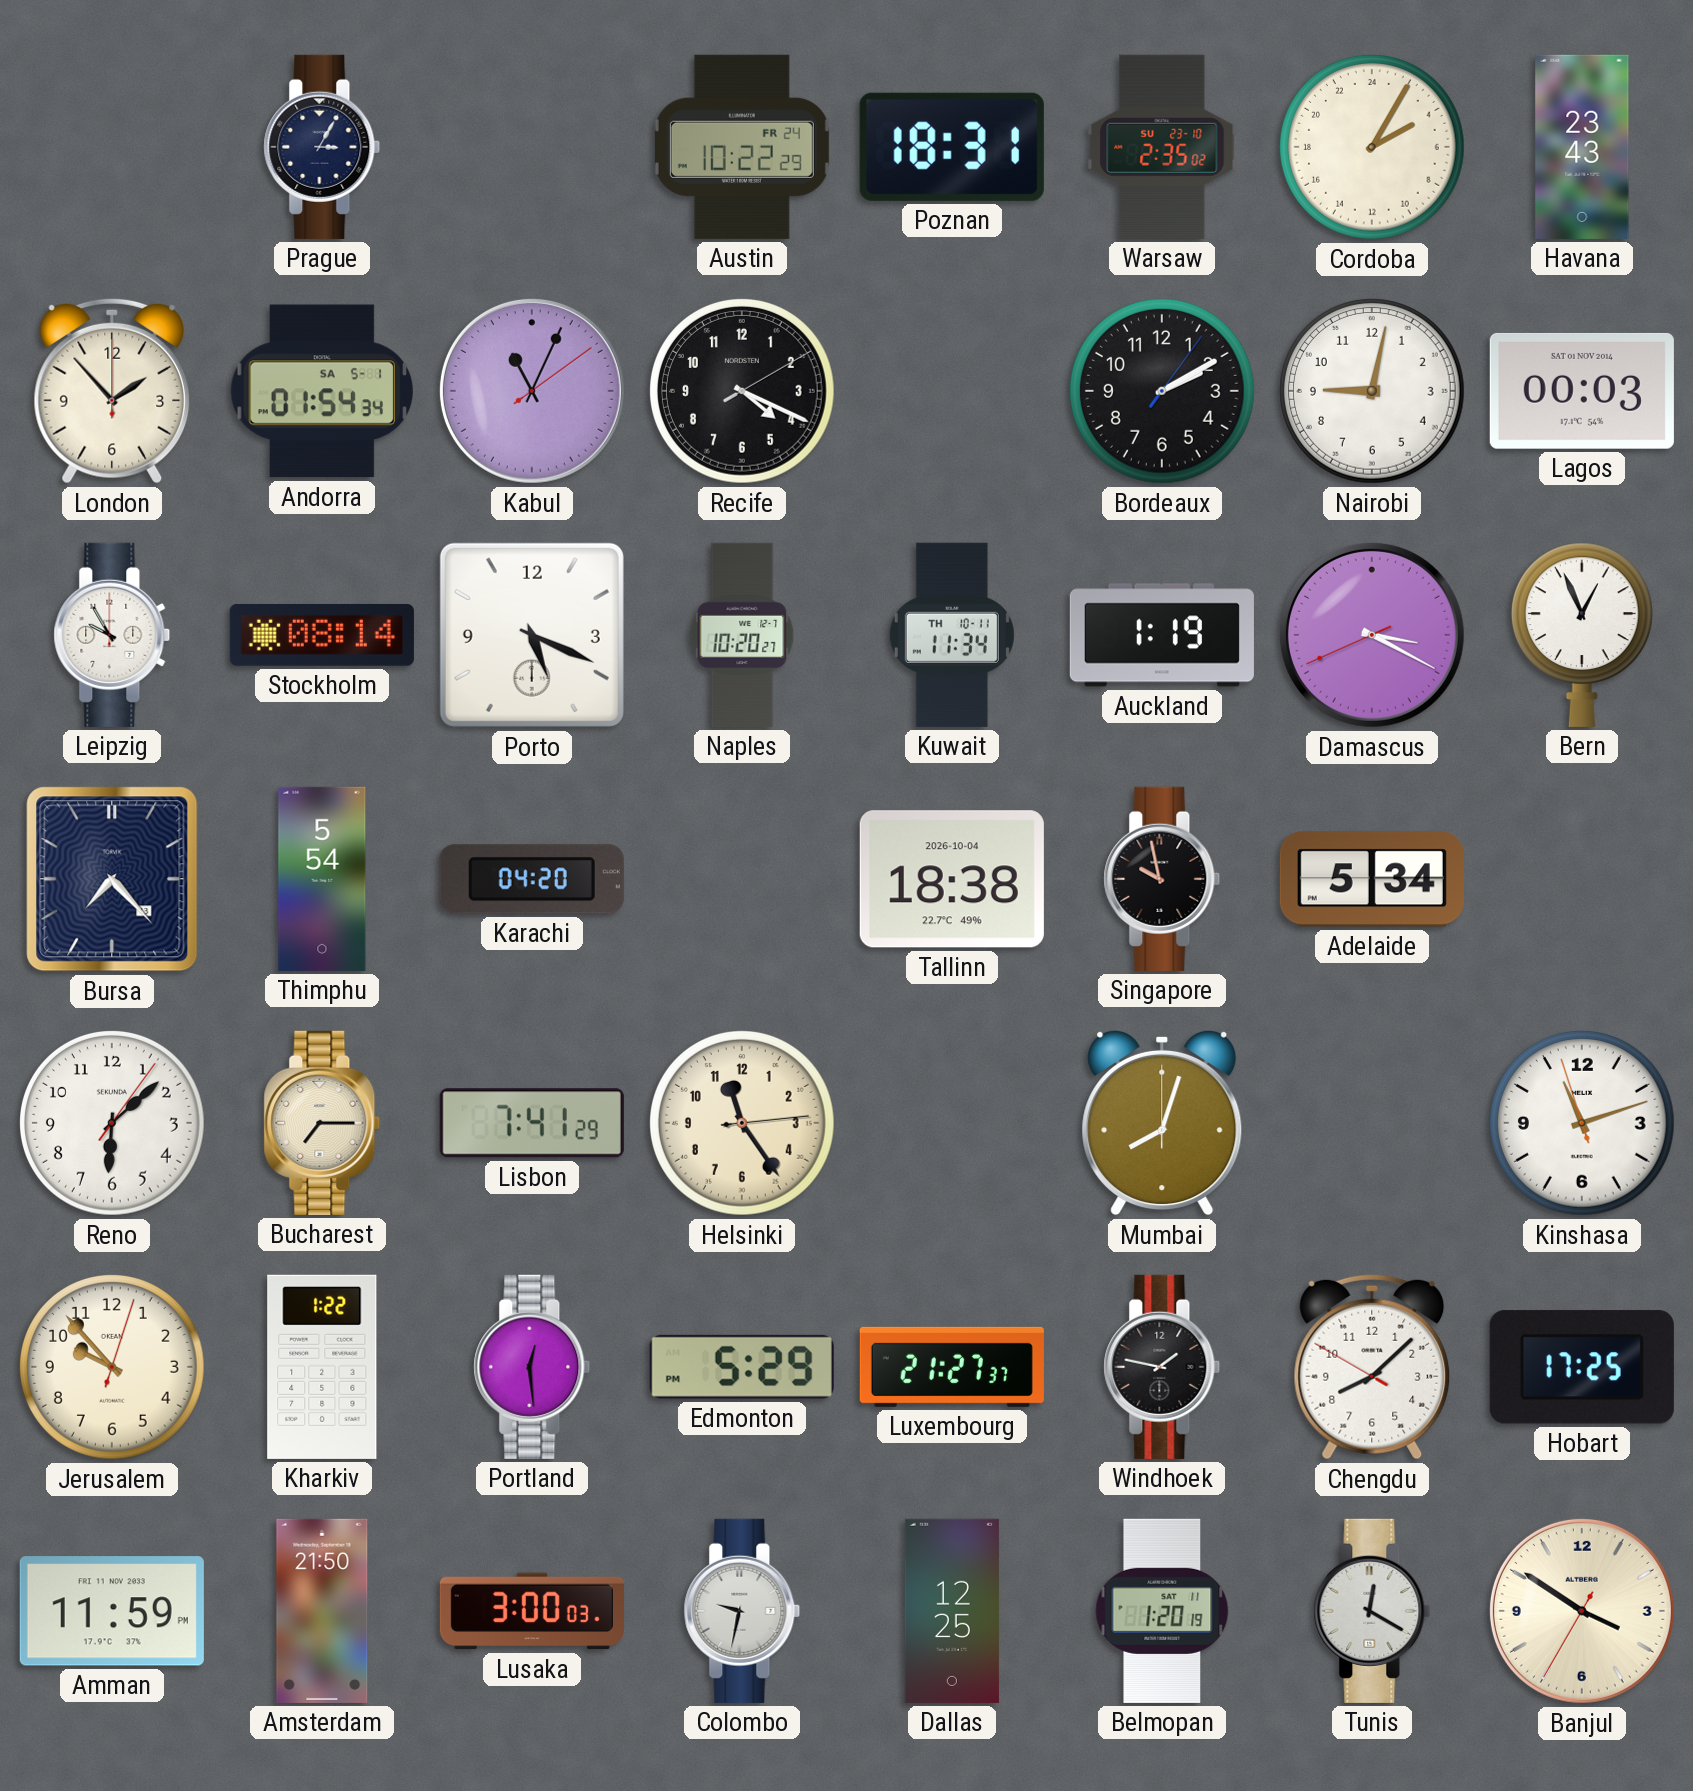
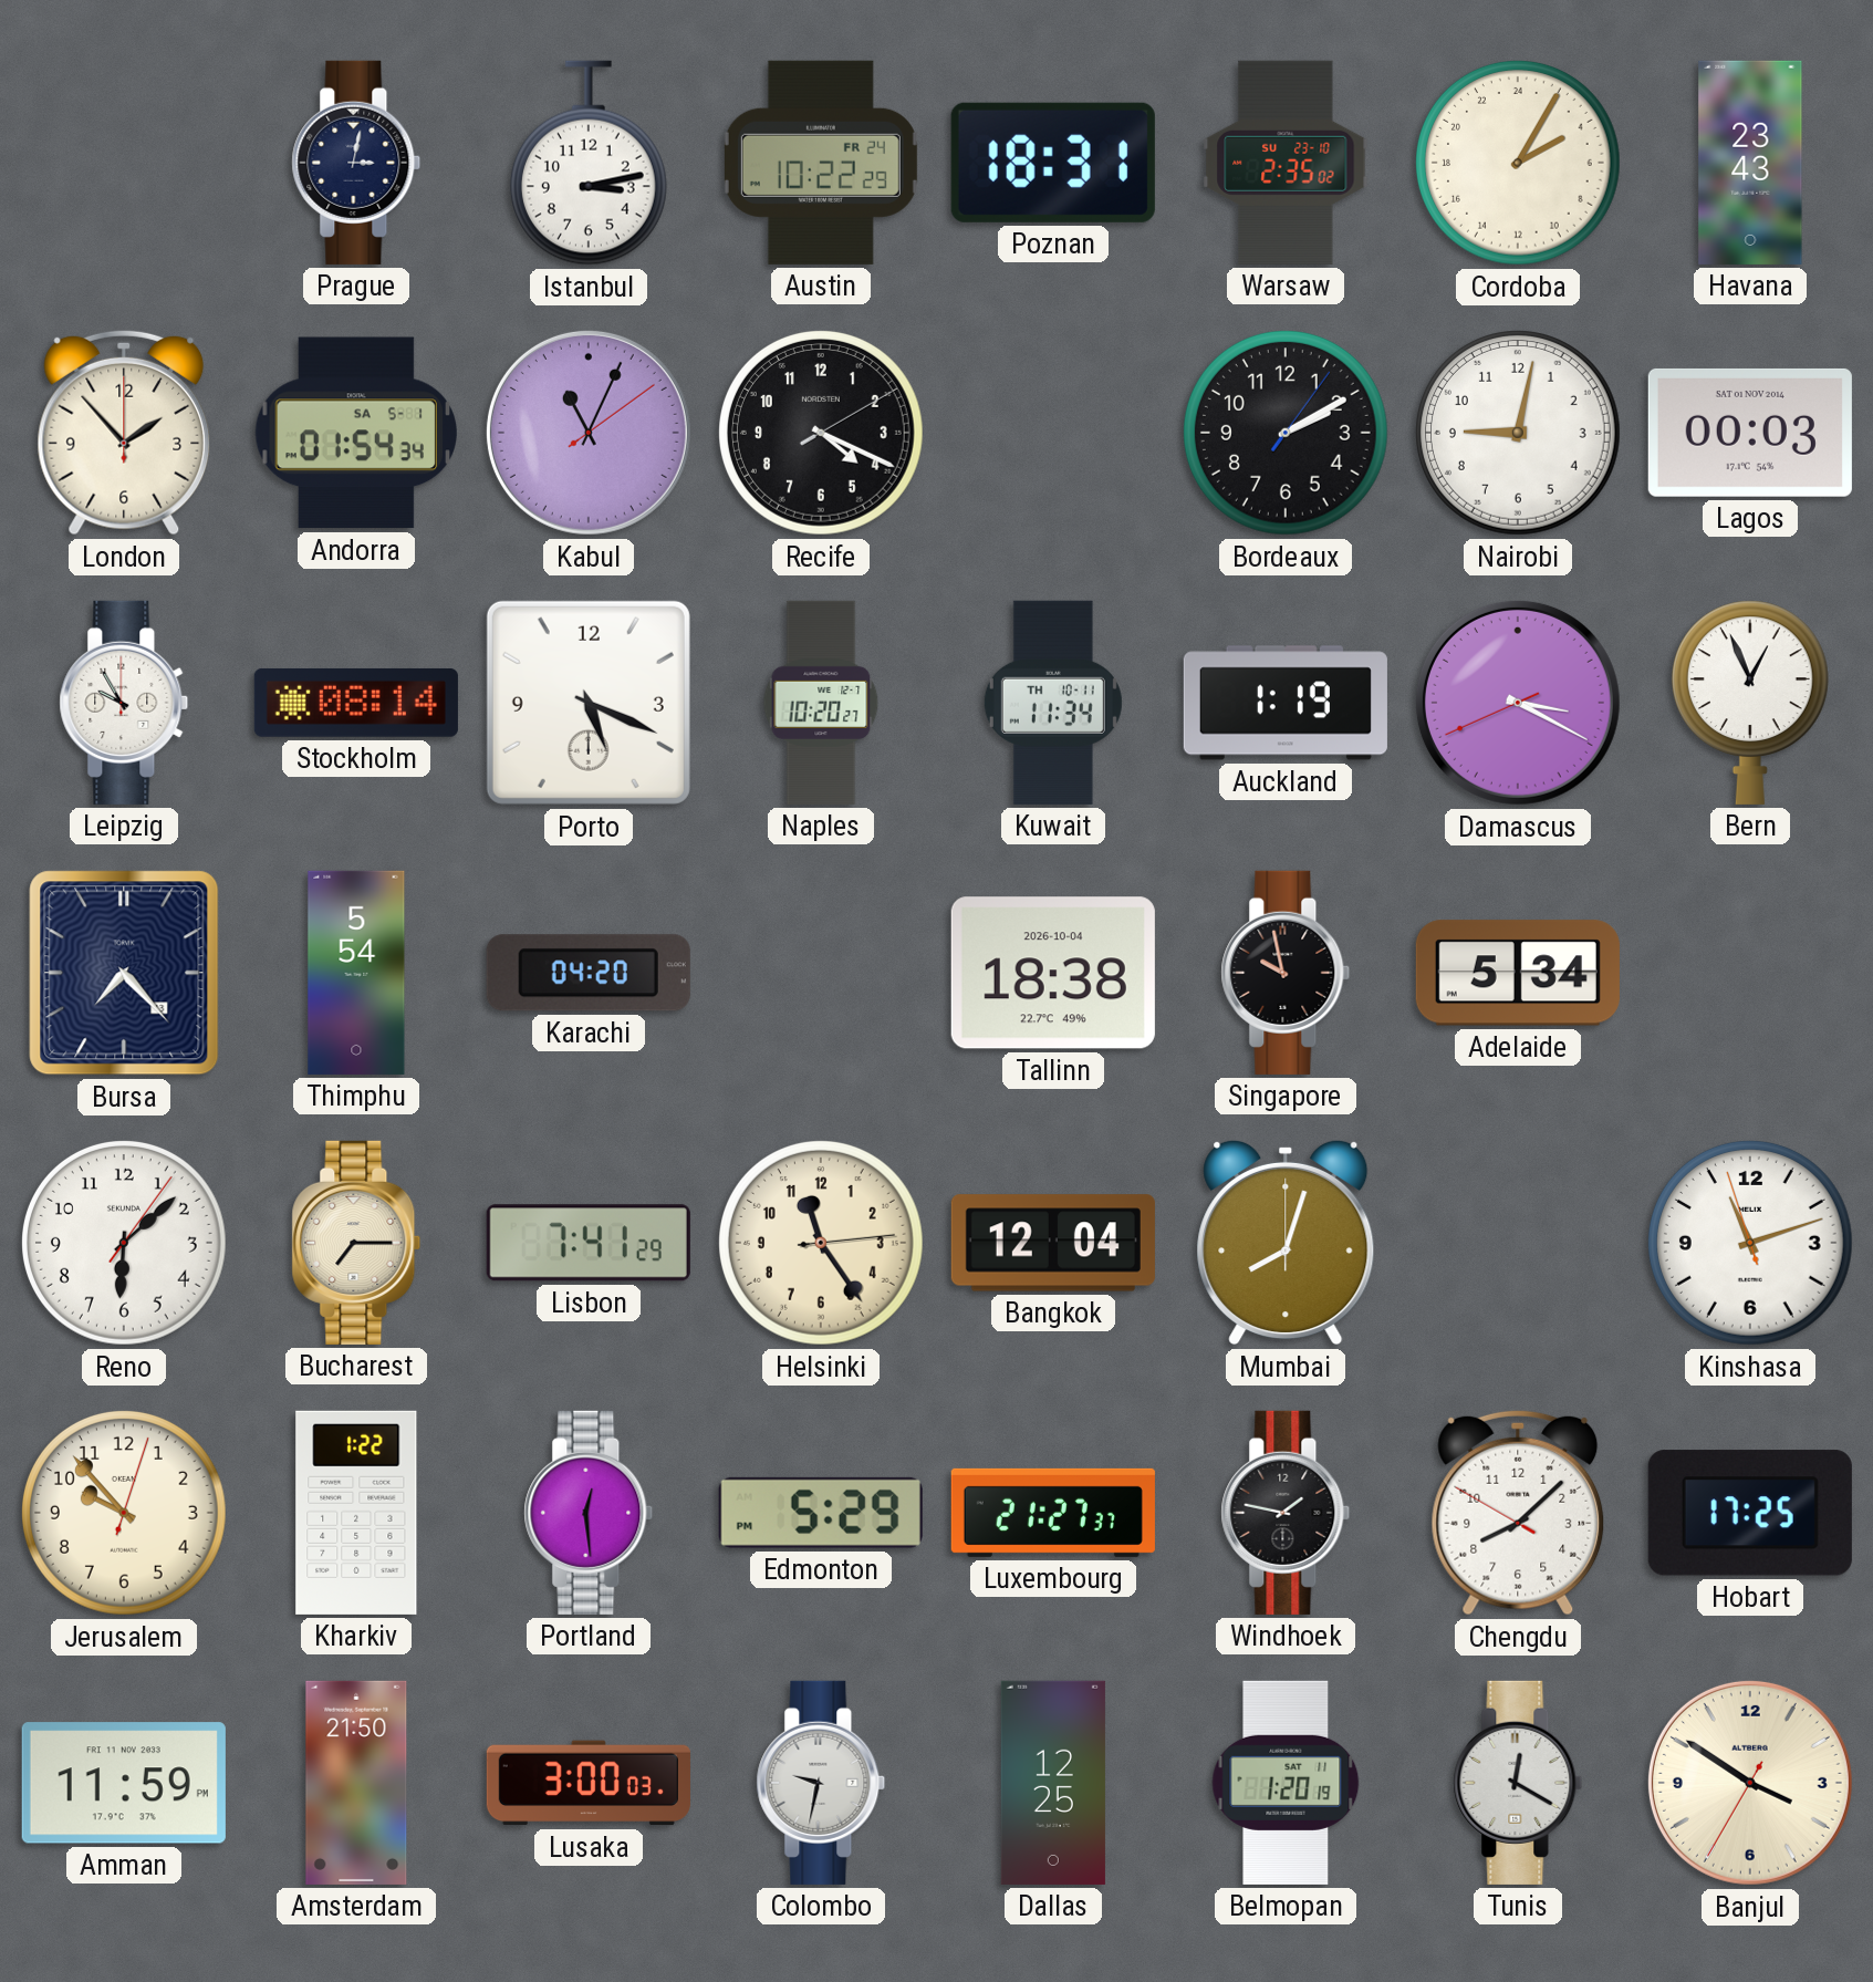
Prague: 3:05 -> 3:02 (356, 163)
Istanbul: none -> 3:13 (589, 163)
Bangkok: none -> 12:04 (1053, 1243)
